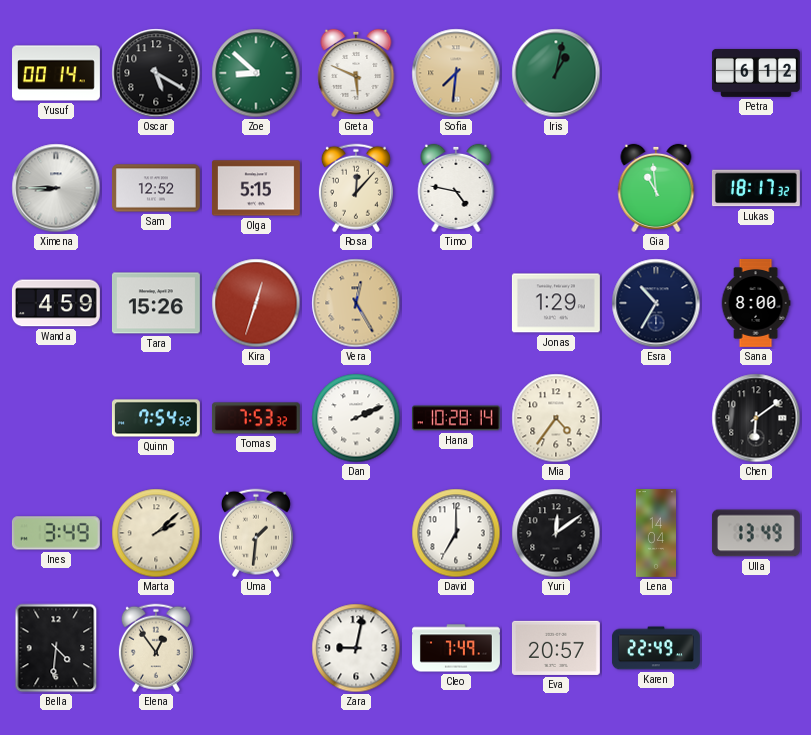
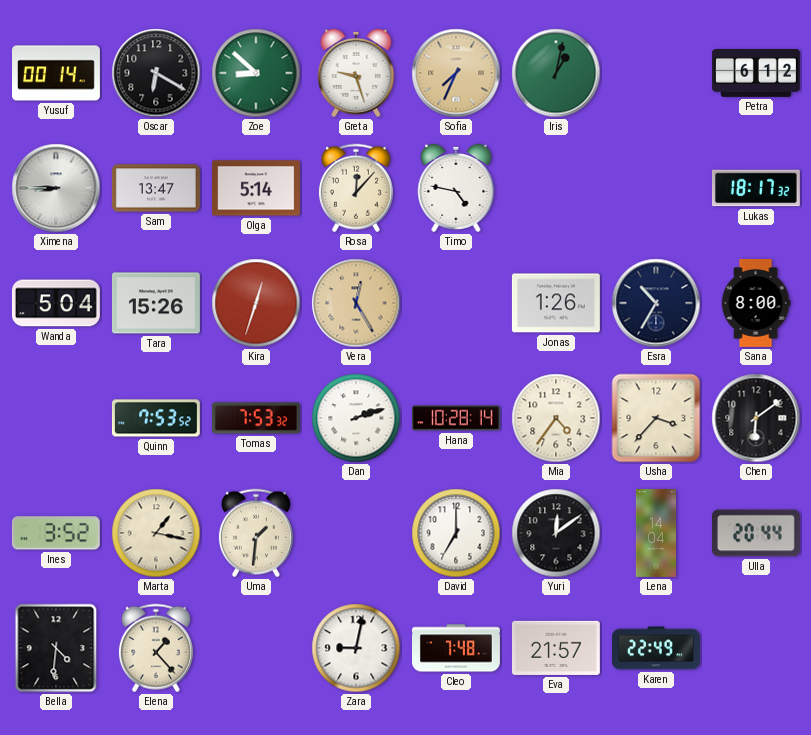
Oscar: 5:20 -> 6:20 (156, 73)
Greta: 5:49 -> 9:27 (356, 73)
Sofia: 7:31 -> 7:34 (456, 73)
Sam: 12:52 -> 13:47 (156, 188)
Olga: 5:15 -> 5:14 (256, 188)
Gia: 10:59 -> none (656, 188)
Wanda: 4:59 -> 5:04 (56, 303)
Jonas: 1:29 -> 1:26 (556, 303)
Quinn: 7:54 -> 7:53 (156, 418)
Dan: 2:11 -> 2:12 (356, 418)
Usha: none -> 3:37 (656, 418)
Ines: 3:49 -> 3:52 (56, 533)
Marta: 2:08 -> 1:17 (156, 533)
Ulla: 13:49 -> 20:44 (756, 533)
Elena: 12:54 -> 1:23 (156, 648)
Cleo: 7:49 -> 7:48 (457, 648)
Eva: 20:57 -> 21:57 (556, 648)
